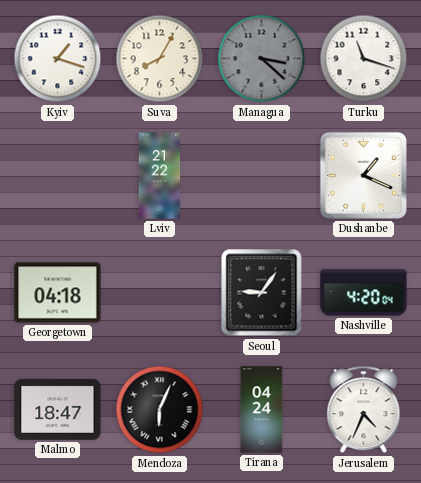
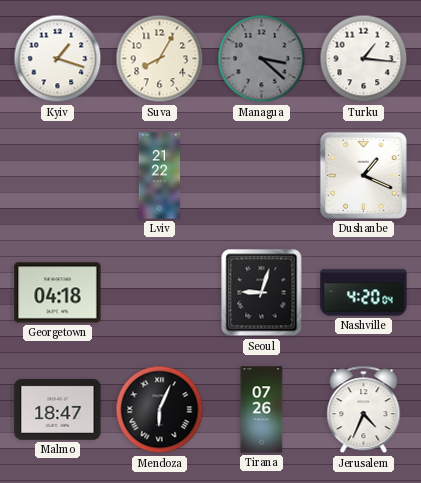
Turku: 11:18 -> 1:16 (364, 59)
Seoul: 9:06 -> 9:03 (262, 293)
Tirana: 04:24 -> 07:26 (262, 410)
